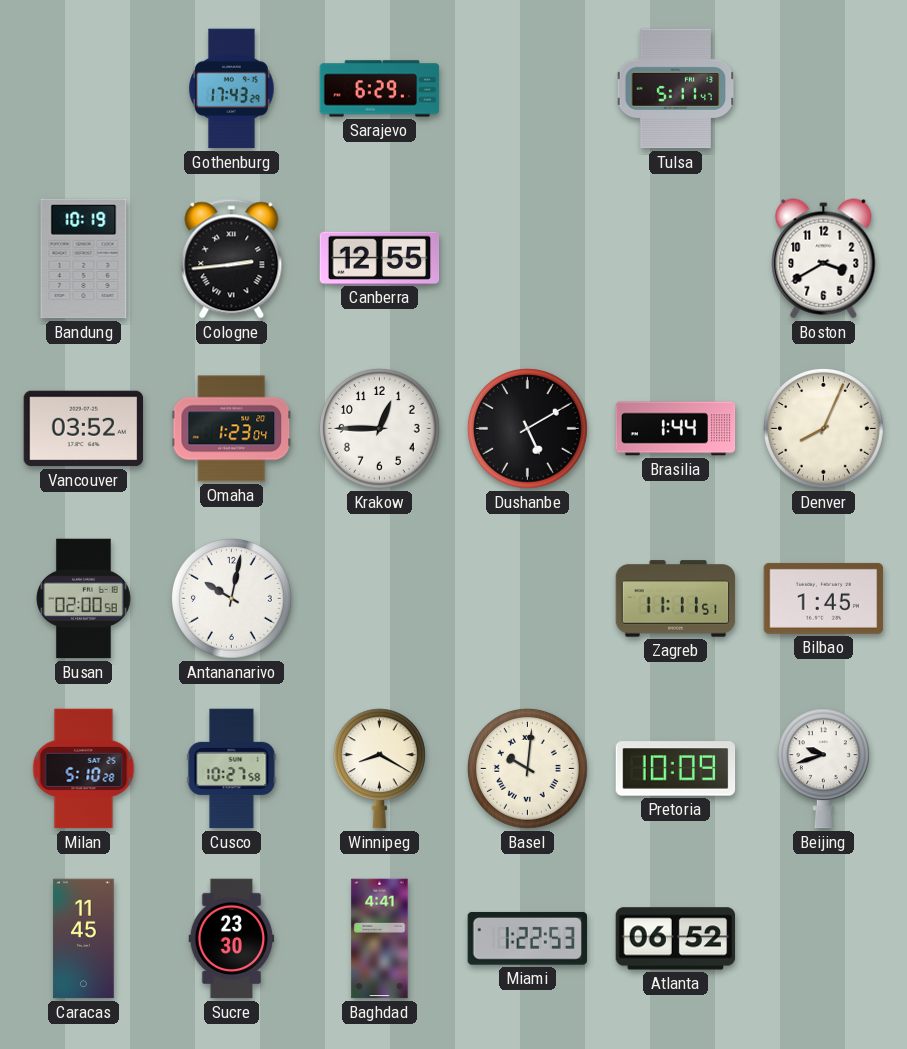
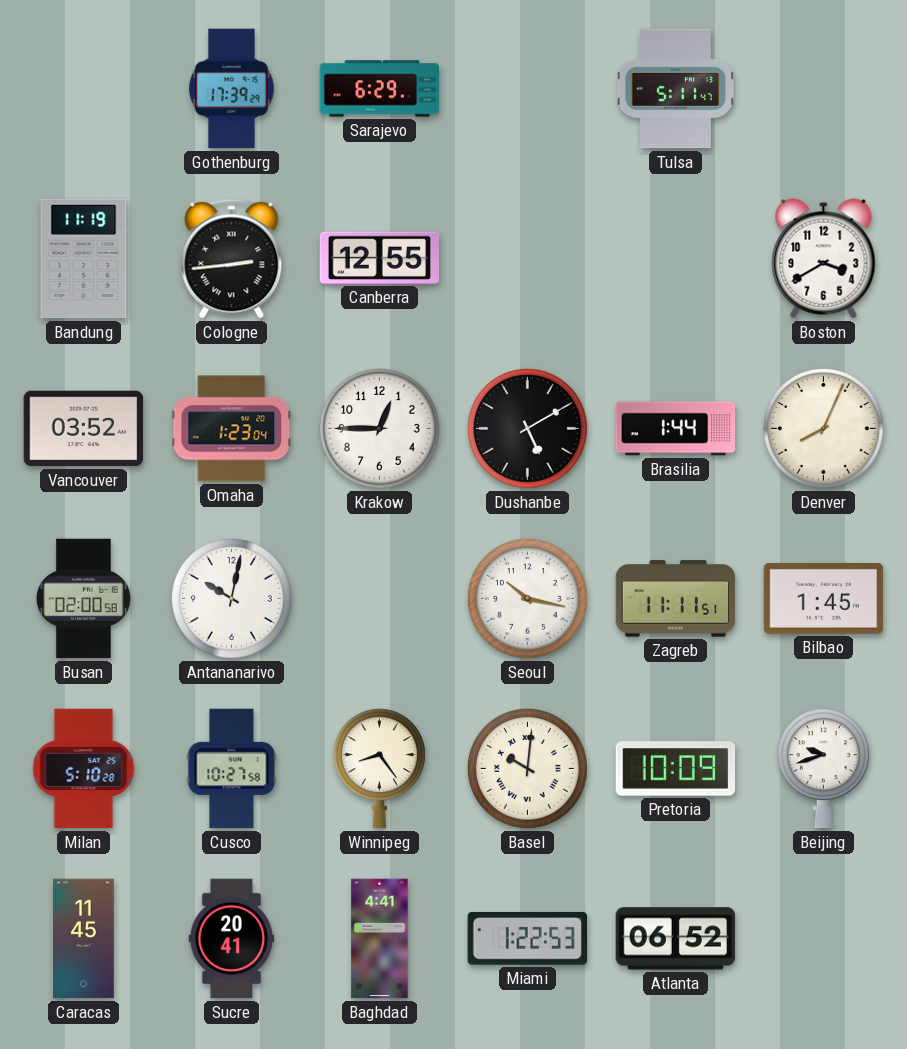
Gothenburg: 17:43 -> 17:39 (232, 89)
Bandung: 10:19 -> 11:19 (84, 259)
Seoul: none -> 10:17 (527, 598)
Winnipeg: 8:20 -> 8:24 (379, 769)
Sucre: 23:30 -> 20:41 (232, 939)
